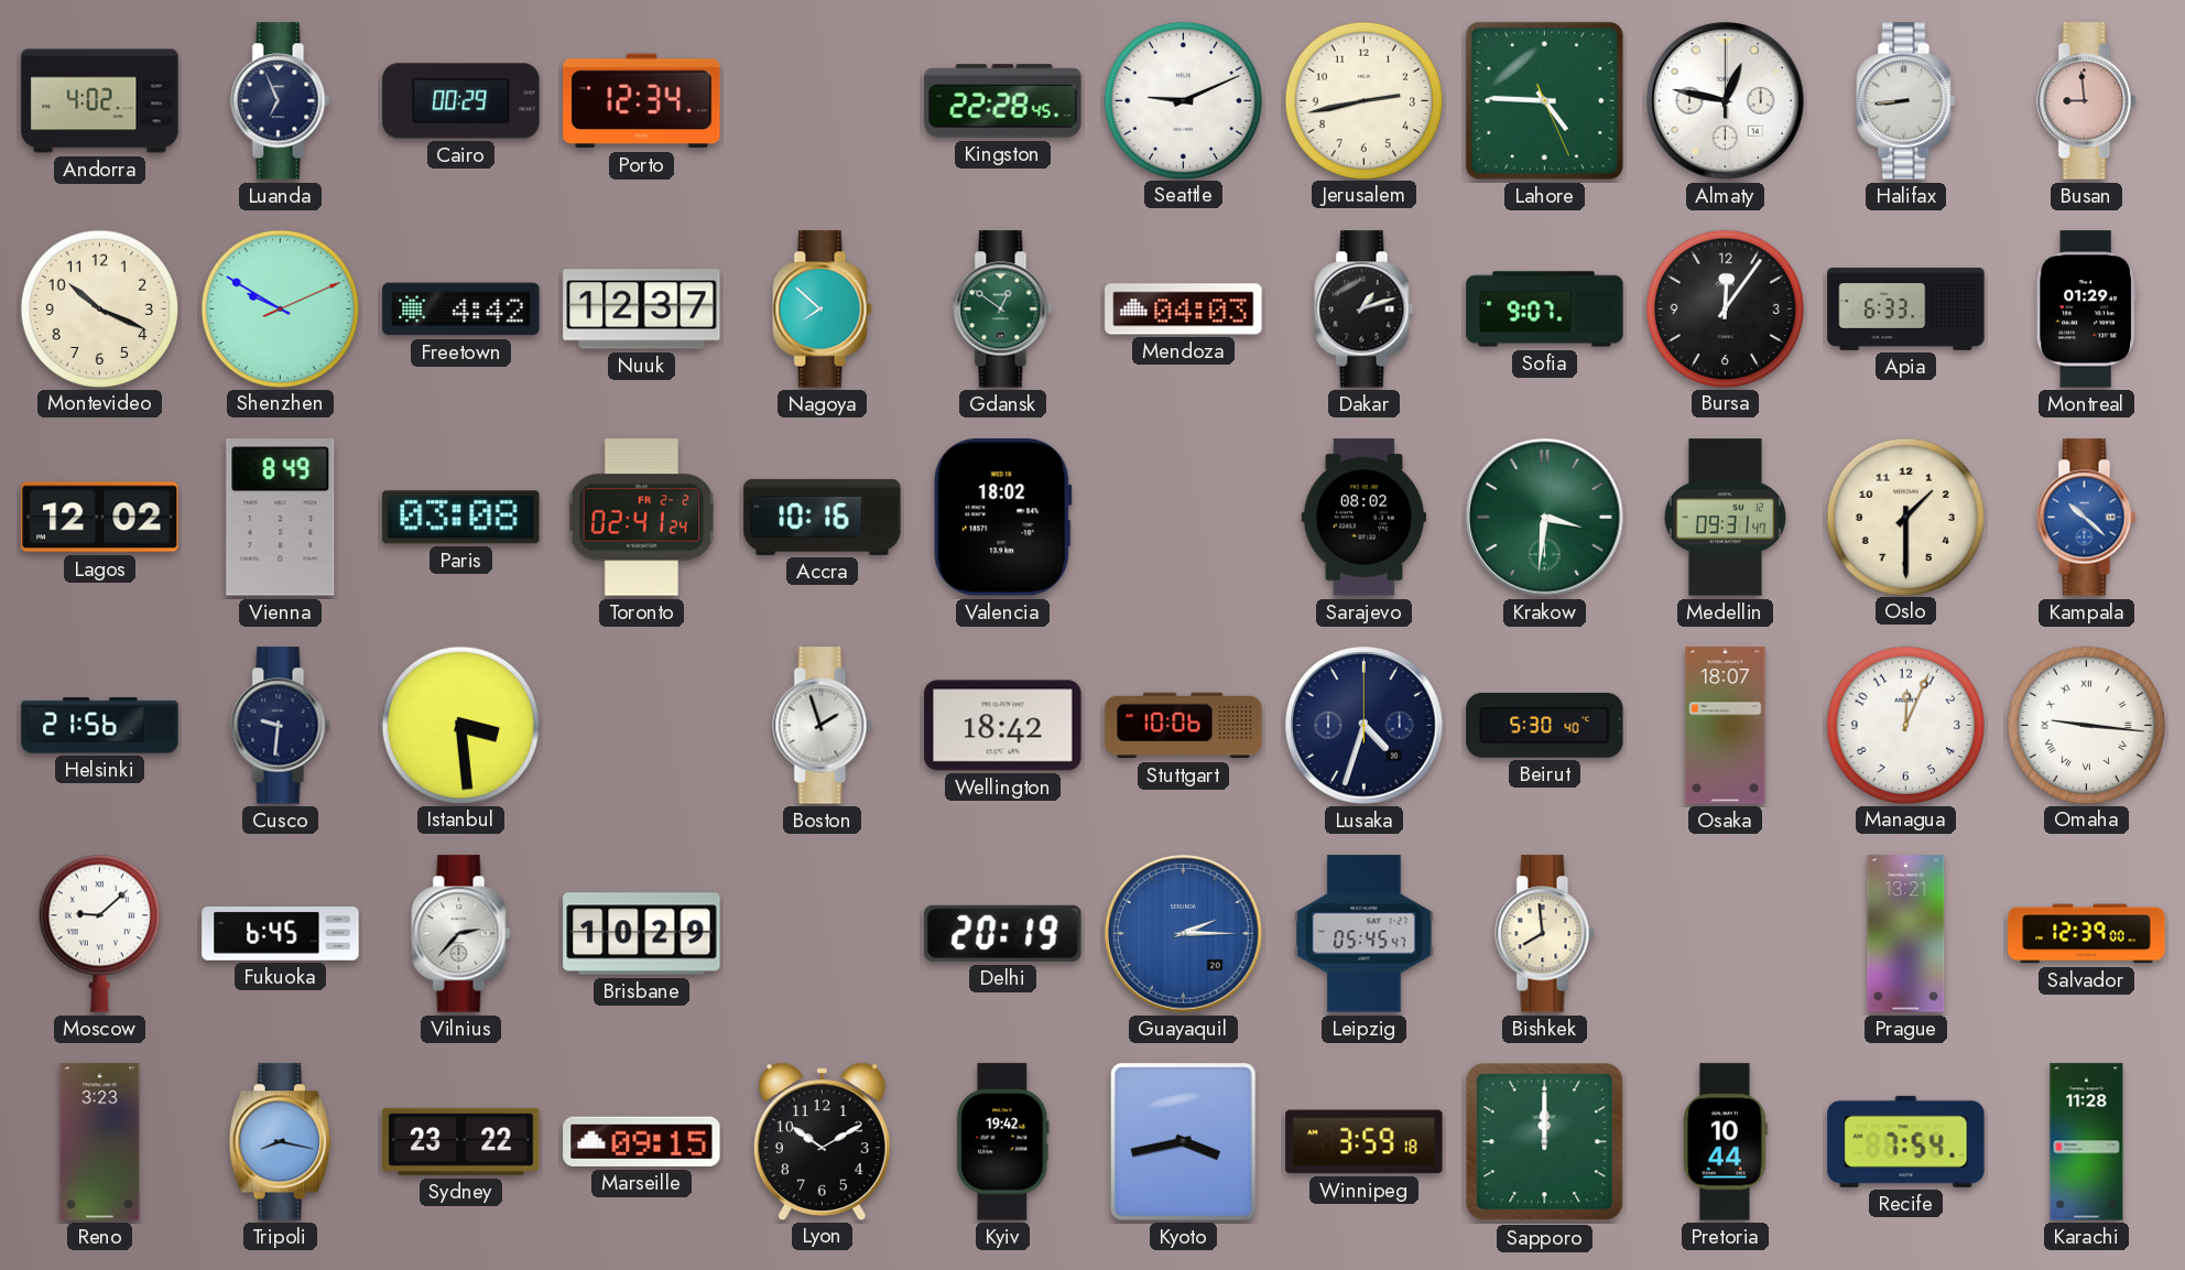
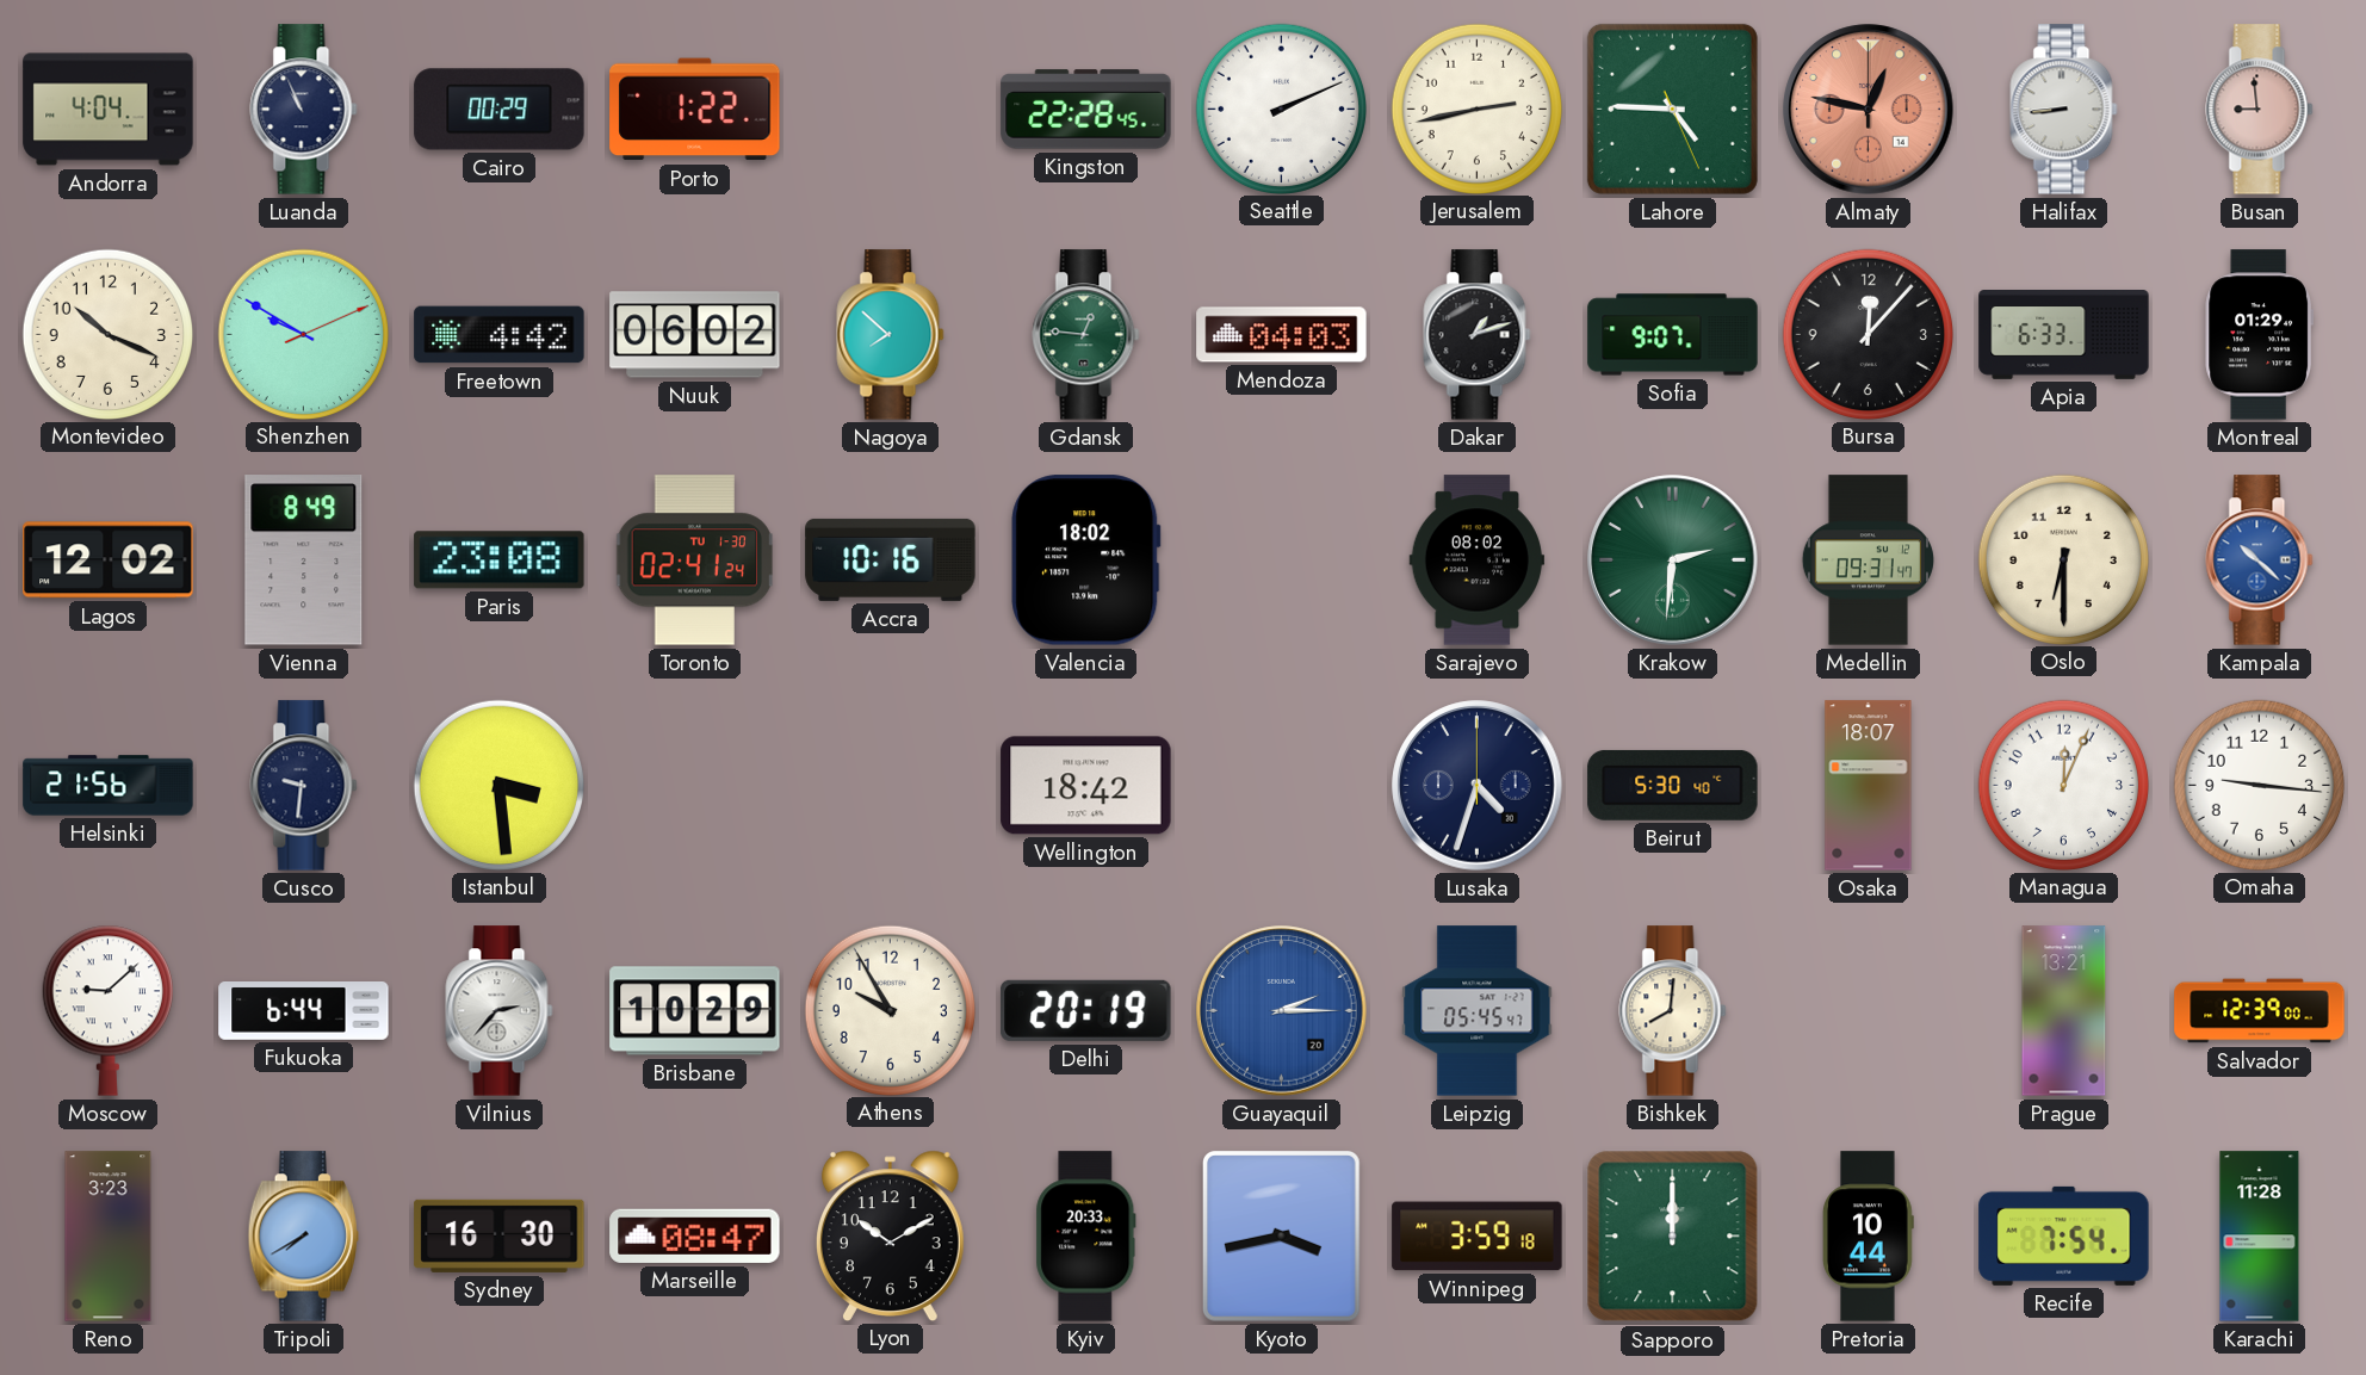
Andorra: 4:02 -> 4:04 (109, 110)
Luanda: 6:56 -> 10:56 (304, 110)
Porto: 12:34 -> 1:22 (695, 110)
Seattle: 9:11 -> 2:11 (1281, 109)
Almaty dial: white -> salmon (1869, 110)
Nuuk: 12:37 -> 06:02 (695, 335)
Gdansk: 12:51 -> 12:46 (1086, 335)
Bursa: 12:06 -> 12:07 (1868, 334)
Paris: 03:08 -> 23:08 (500, 560)
Toronto date: FR 2-2 -> TU 1-30 (695, 560)
Krakow: 3:31 -> 2:31 (1673, 560)
Oslo: 1:30 -> 6:30 (2063, 559)
Boston: 1:57 -> none (823, 726)
Stuttgart: 10:06 -> none (1184, 726)
Omaha numerals: Roman -> Arabic (2259, 785)
Fukuoka: 6:45 -> 6:44 (304, 1011)
Athens: none -> 9:55 (890, 1010)
Bishkek: 7:59 -> 8:01 (1673, 1011)
Tripoli: 8:17 -> 7:40 (303, 1237)
Sydney: 23:22 -> 16:30 (500, 1235)
Marseille: 09:15 -> 08:47 (695, 1235)
Kyiv: 19:42 -> 20:33 (1086, 1237)
